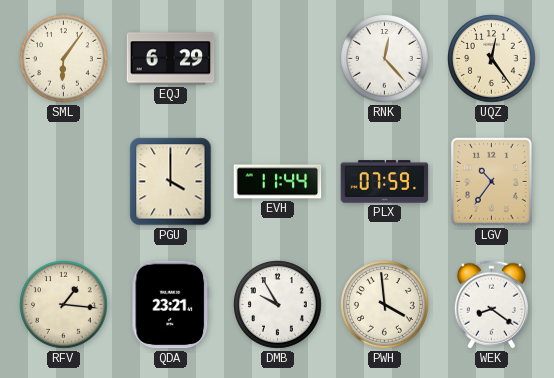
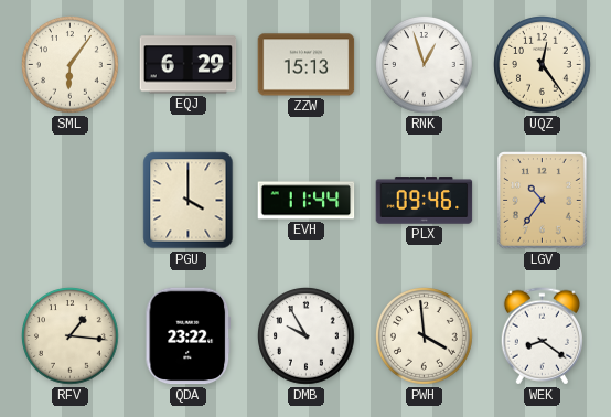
ZZW: none -> 15:13 (307, 65)
RNK: 12:23 -> 12:57 (425, 65)
PLX: 07:59 -> 09:46 (425, 201)
QDA: 23:21 -> 23:22 (189, 336)
